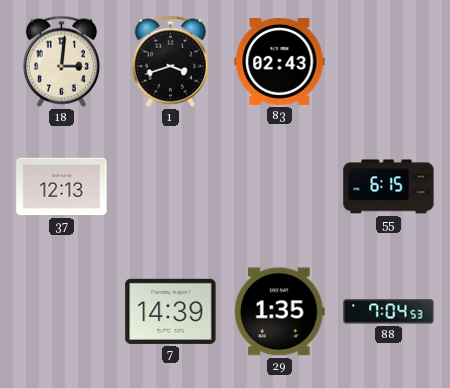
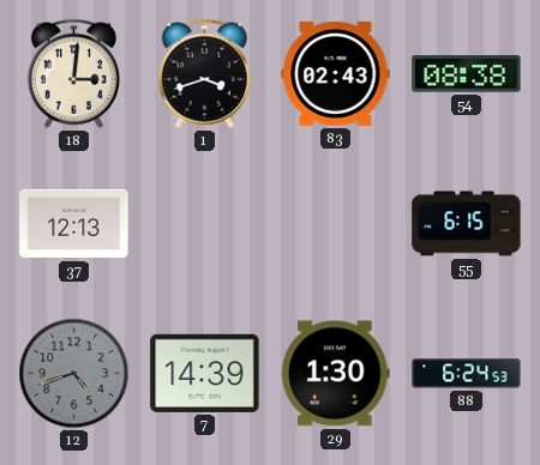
54: none -> 08:38 (467, 74)
12: none -> 4:42 (74, 374)
29: 1:35 -> 1:30 (335, 374)
88: 7:04 -> 6:24 (467, 374)
